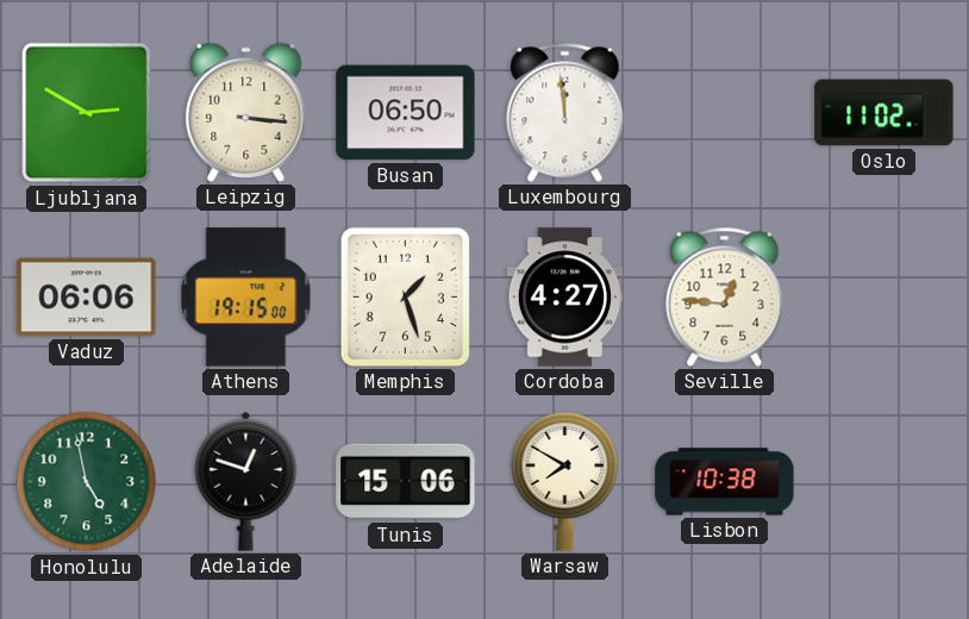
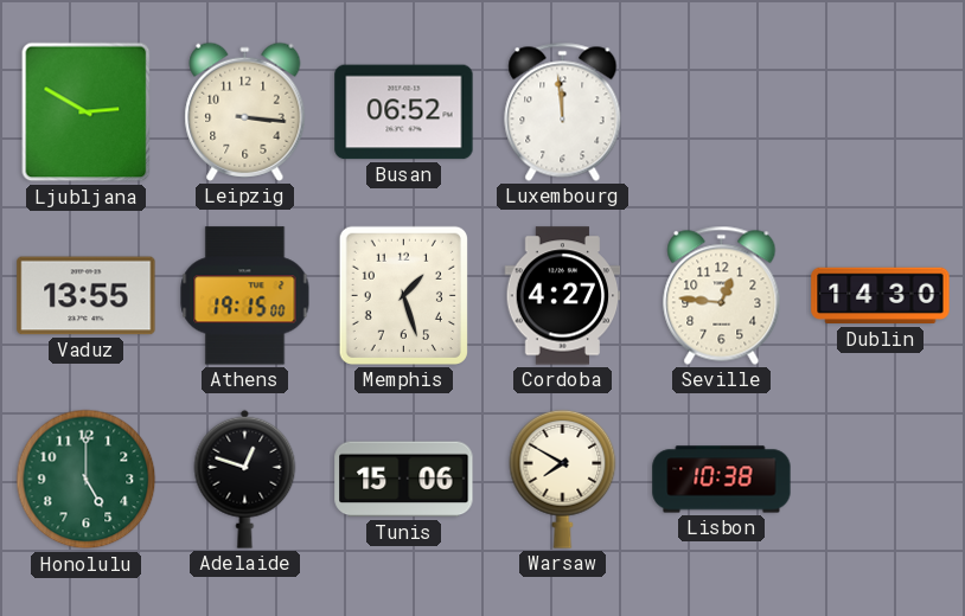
Busan: 06:50 -> 06:52 (404, 113)
Oslo: 11:02 -> none (884, 113)
Vaduz: 06:06 -> 13:55 (87, 296)
Dublin: none -> 14:30 (881, 296)
Honolulu: 4:58 -> 5:00 (87, 480)
